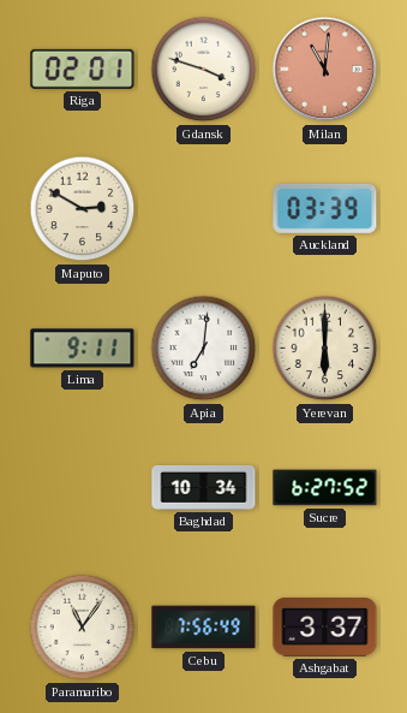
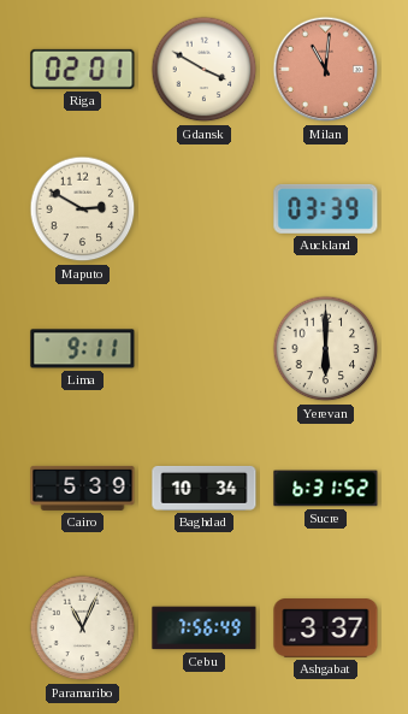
Gdansk: 3:48 -> 3:50 (205, 70)
Apia: 7:01 -> none (204, 349)
Cairo: none -> 5:39 (83, 488)
Sucre: 6:27 -> 6:31 (326, 489)
Paramaribo: 11:06 -> 11:04 (83, 629)
